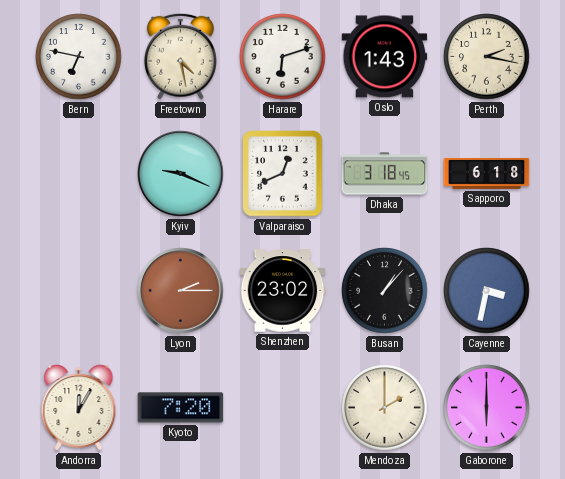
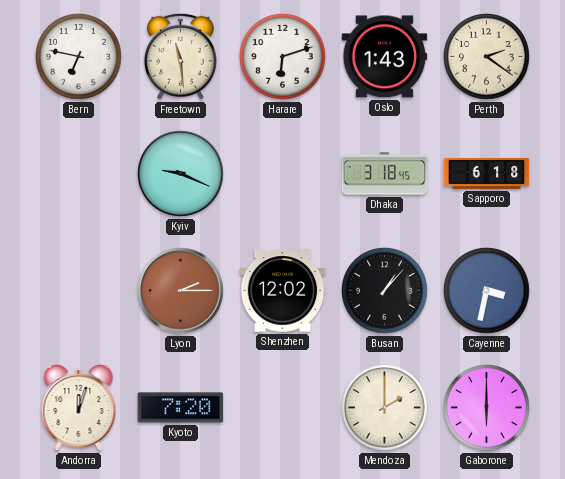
Freetown: 4:28 -> 11:29 (180, 56)
Perth: 2:17 -> 2:21 (487, 57)
Valparaiso: 12:41 -> none (283, 174)
Shenzhen: 23:02 -> 12:02 (283, 291)
Andorra: 12:05 -> 12:03 (79, 408)
